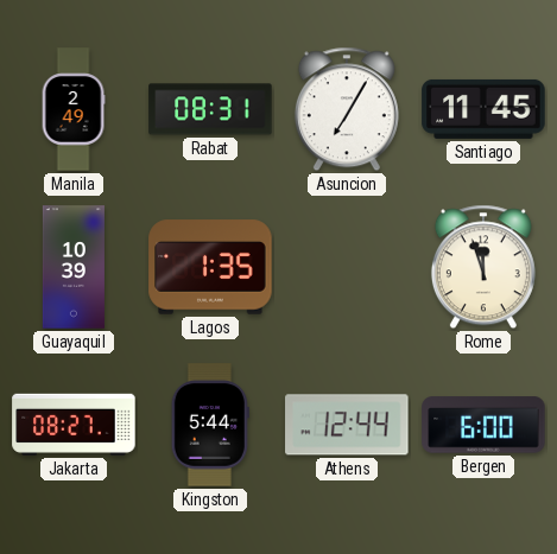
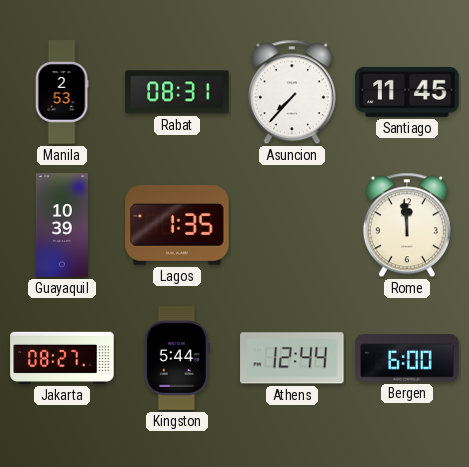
Manila: 2:49 -> 2:53 (62, 92)
Asuncion: 7:05 -> 7:37 (292, 92)
Rome: 11:57 -> 11:59 (407, 225)
